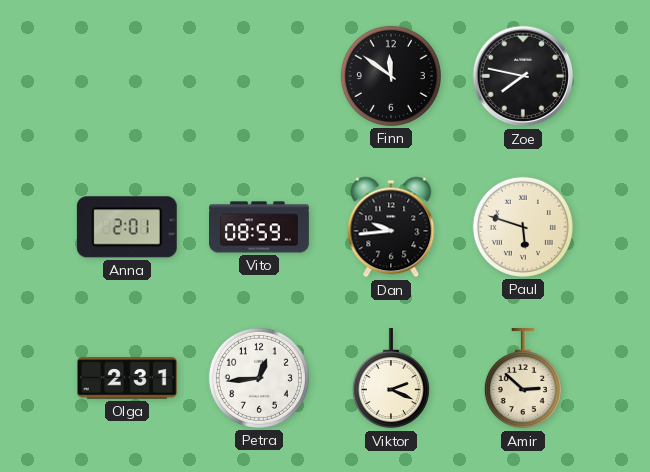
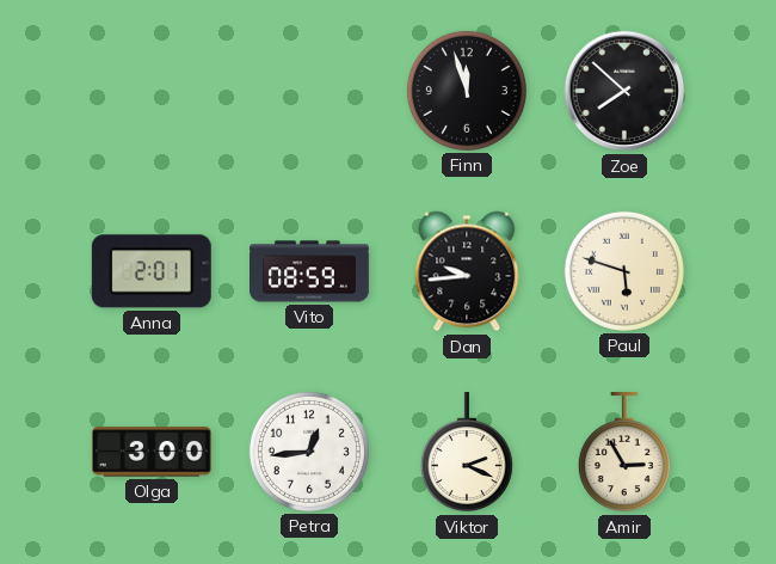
Finn: 11:51 -> 11:57 (467, 91)
Zoe: 7:47 -> 7:52 (624, 91)
Olga: 2:31 -> 3:00 (152, 452)
Amir: 2:52 -> 2:55 (624, 453)
